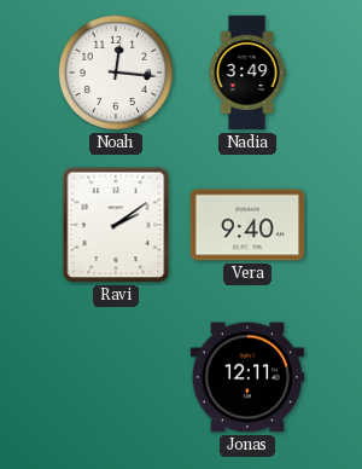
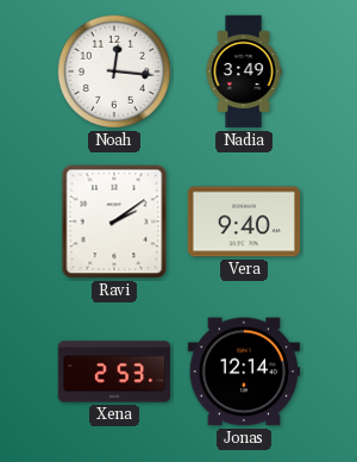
Xena: none -> 2:53 (114, 372)
Jonas: 12:11 -> 12:14 (244, 372)
